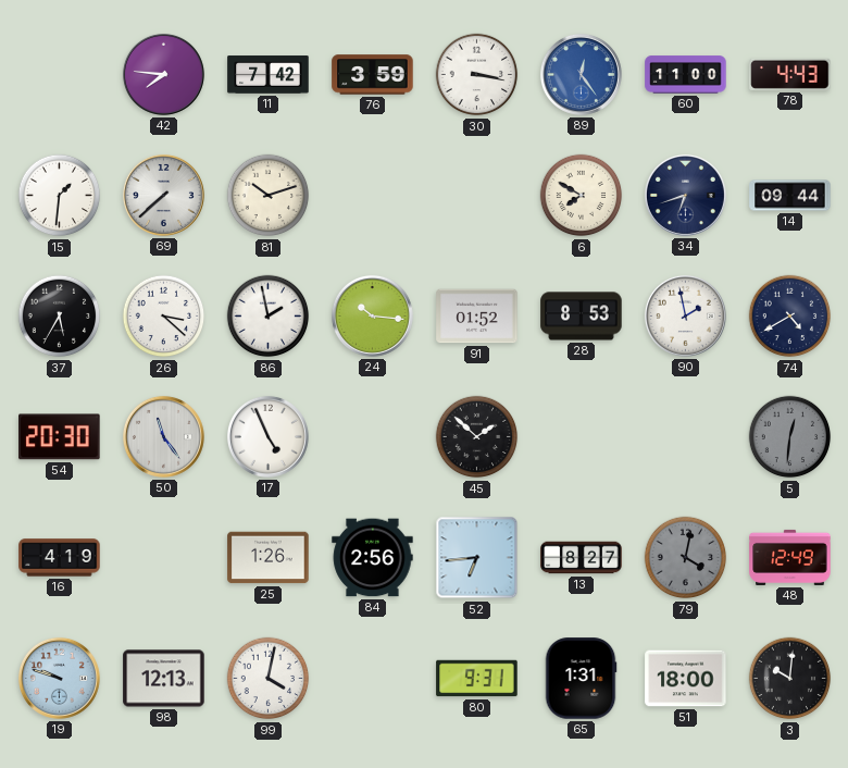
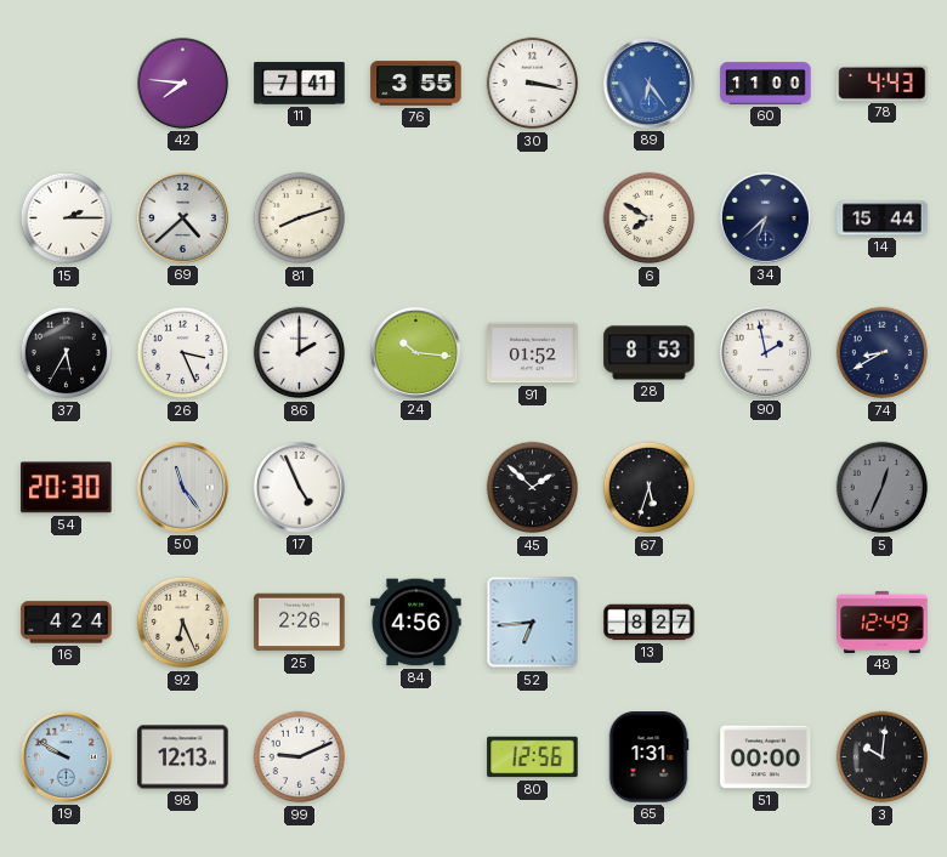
11: 7:42 -> 7:41 (300, 84)
76: 3:59 -> 3:55 (416, 84)
89: 12:24 -> 6:24 (648, 83)
15: 1:31 -> 2:15 (67, 218)
69: 7:38 -> 4:38 (182, 217)
81: 10:12 -> 8:12 (300, 218)
34: 6:42 -> 6:38 (765, 217)
14: 09:44 -> 15:44 (883, 218)
26: 3:22 -> 3:26 (183, 353)
86: 1:58 -> 2:00 (300, 353)
74: 4:40 -> 8:40 (883, 353)
67: none -> 5:33 (650, 488)
5: 12:31 -> 12:34 (883, 488)
16: 4:19 -> 4:24 (67, 623)
92: none -> 6:26 (183, 623)
25: 1:26 -> 2:26 (300, 623)
84: 2:56 -> 4:56 (416, 623)
79: 4:02 -> none (686, 558)
19: 9:48 -> 9:50 (66, 756)
99: 4:02 -> 9:11 (300, 757)
80: 9:31 -> 12:56 (533, 757)
51: 18:00 -> 00:00 (766, 757)
